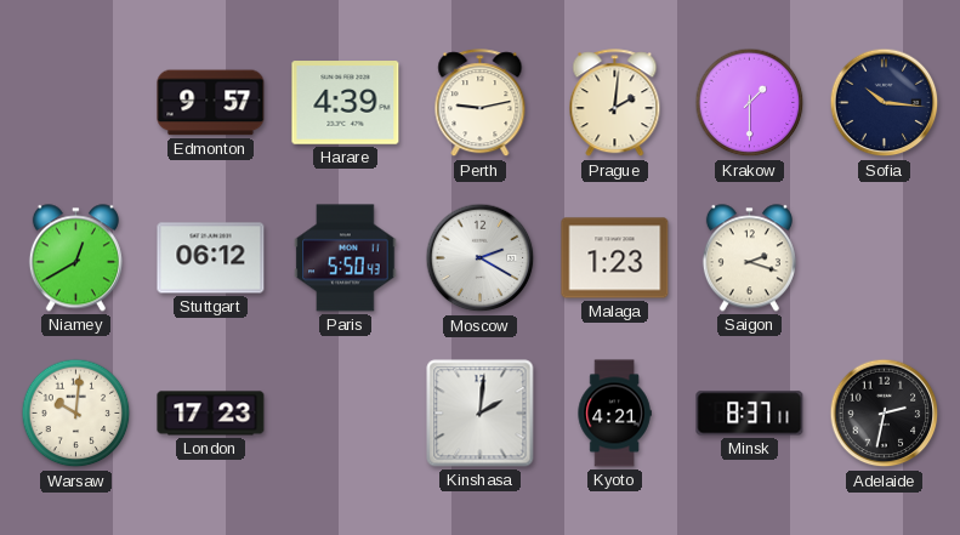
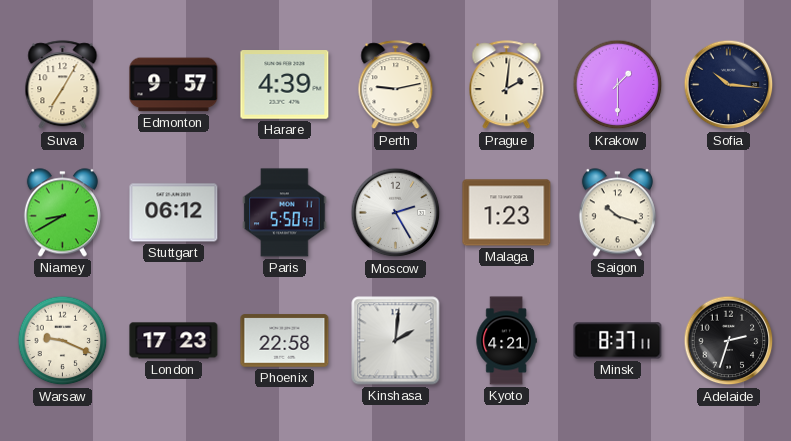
Suva: none -> 7:05 (63, 85)
Niamey: 12:40 -> 8:40 (62, 213)
Moscow: 2:20 -> 2:25 (396, 213)
Saigon: 2:18 -> 10:18 (617, 213)
Warsaw: 10:01 -> 9:19 (63, 341)
Phoenix: none -> 22:58 (285, 341)
Adelaide: 2:32 -> 2:33 (729, 341)
